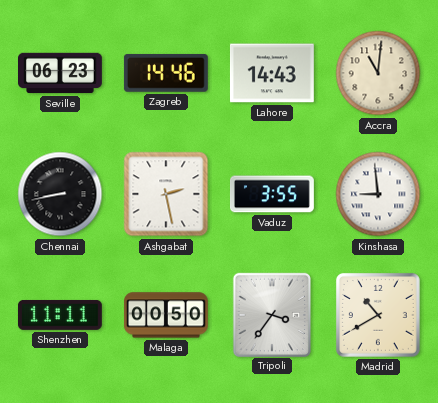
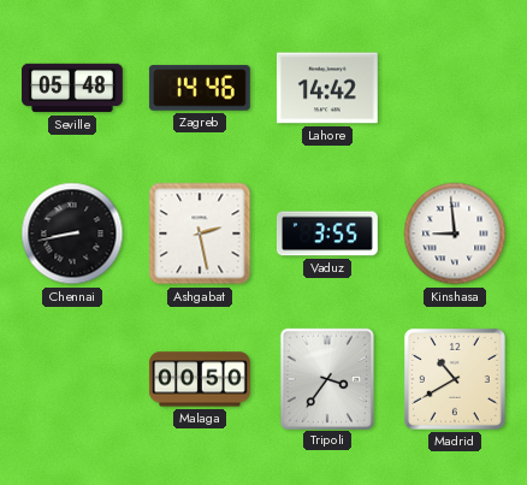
Seville: 06:23 -> 05:48 (73, 88)
Lahore: 14:43 -> 14:42 (327, 88)
Accra: 11:01 -> none (378, 73)
Shenzhen: 11:11 -> none (60, 315)
